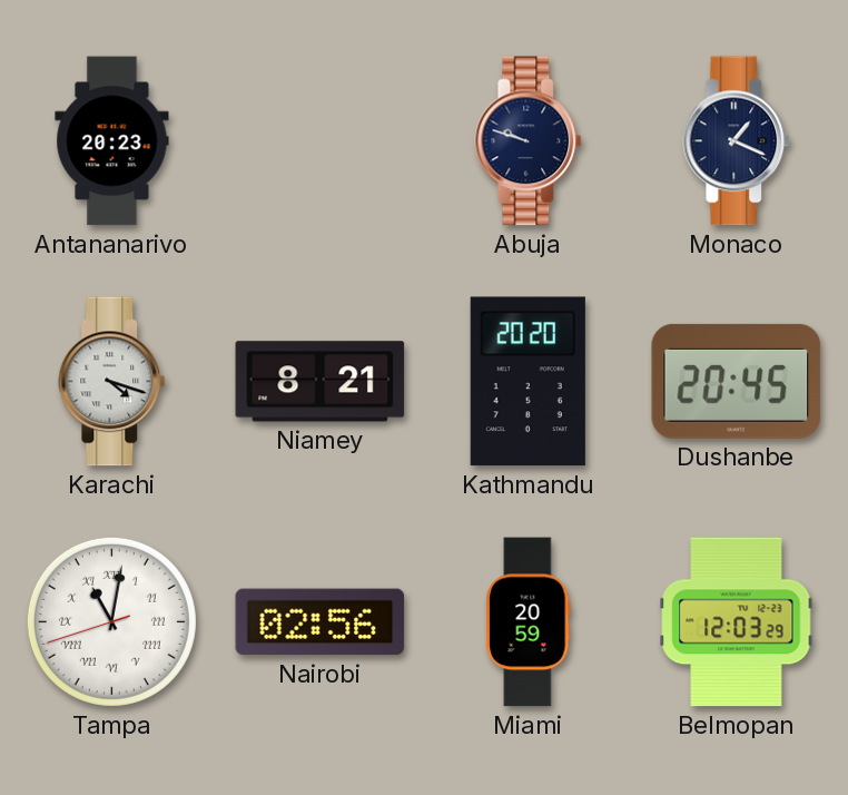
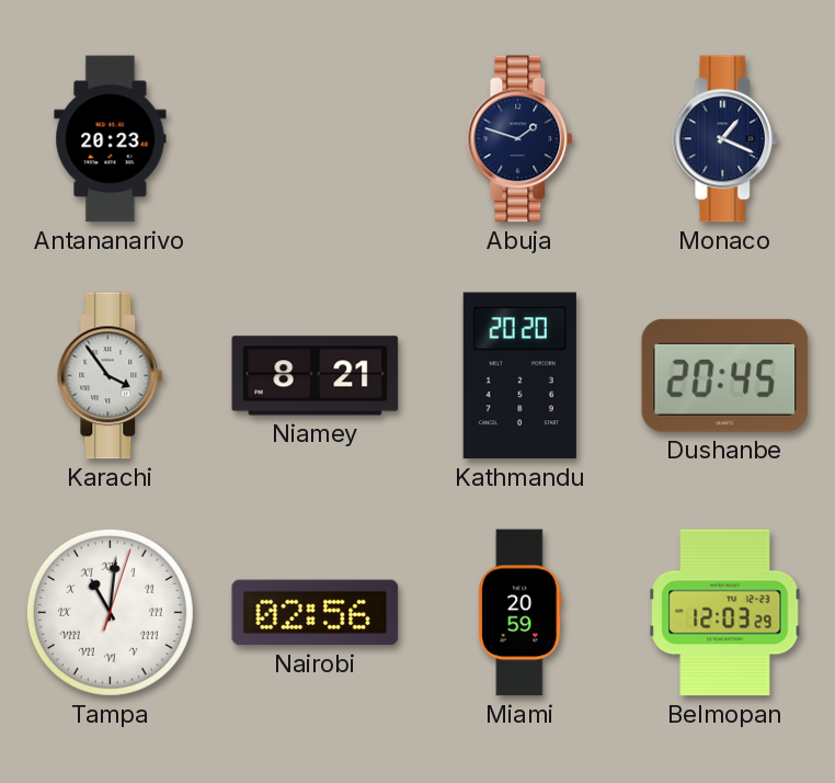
Abuja: 9:48 -> 1:48 (521, 139)
Karachi: 4:18 -> 3:54 (111, 376)
Tampa: 11:01:42 -> 11:01:03 (110, 612)
